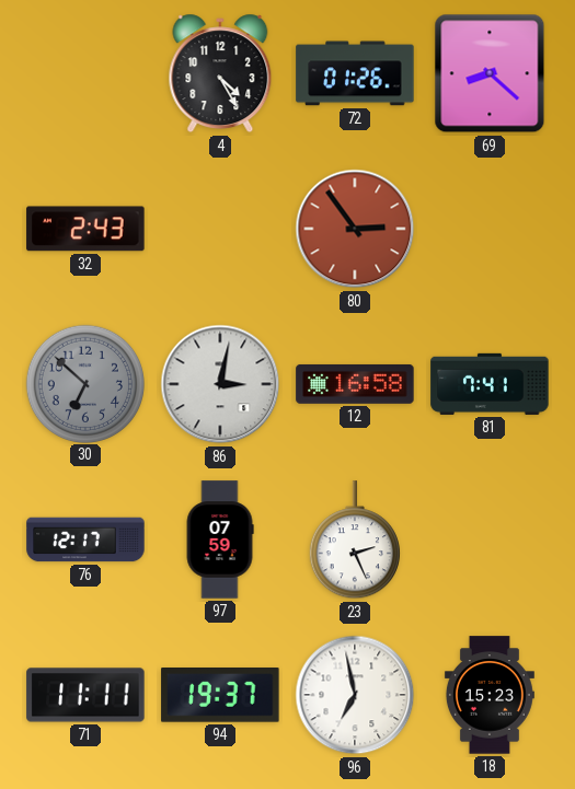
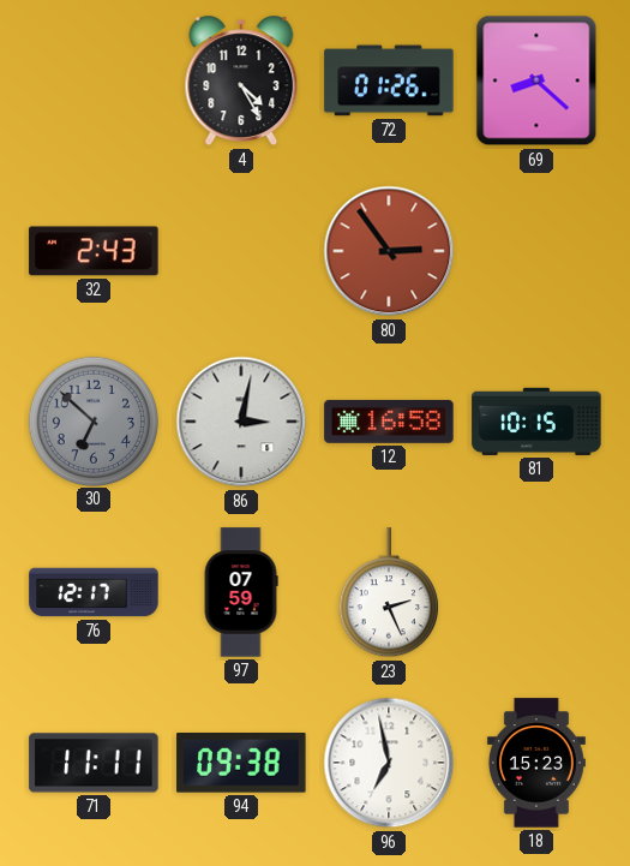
81: 7:41 -> 10:15 (536, 422)
94: 19:37 -> 09:38 (241, 764)
